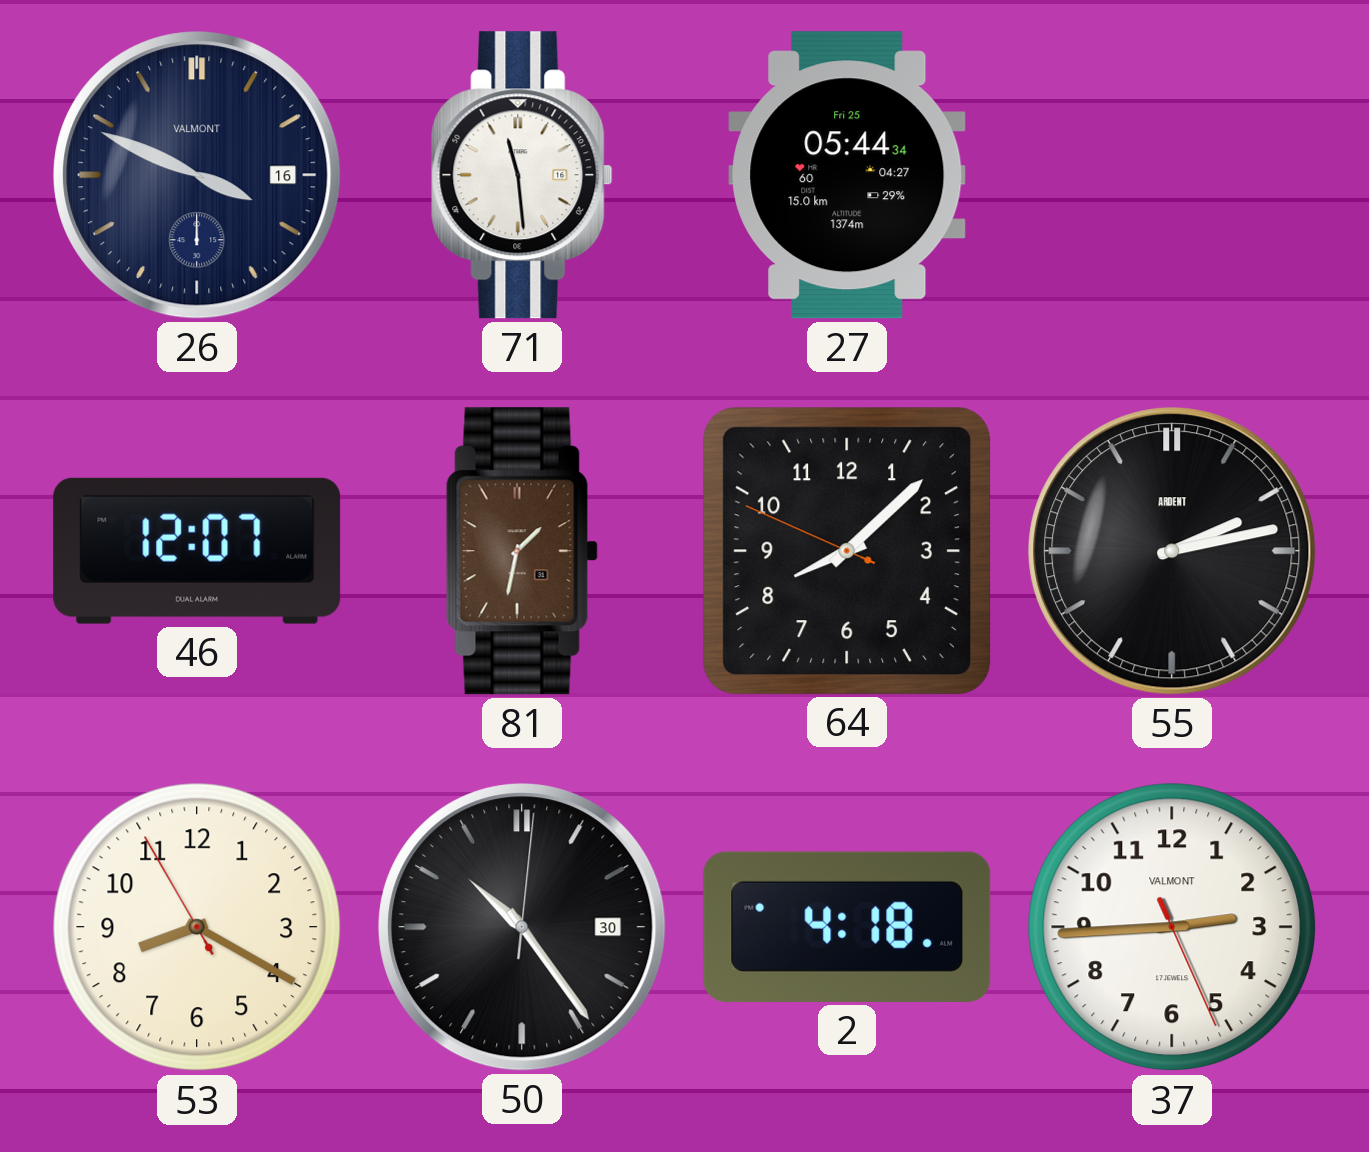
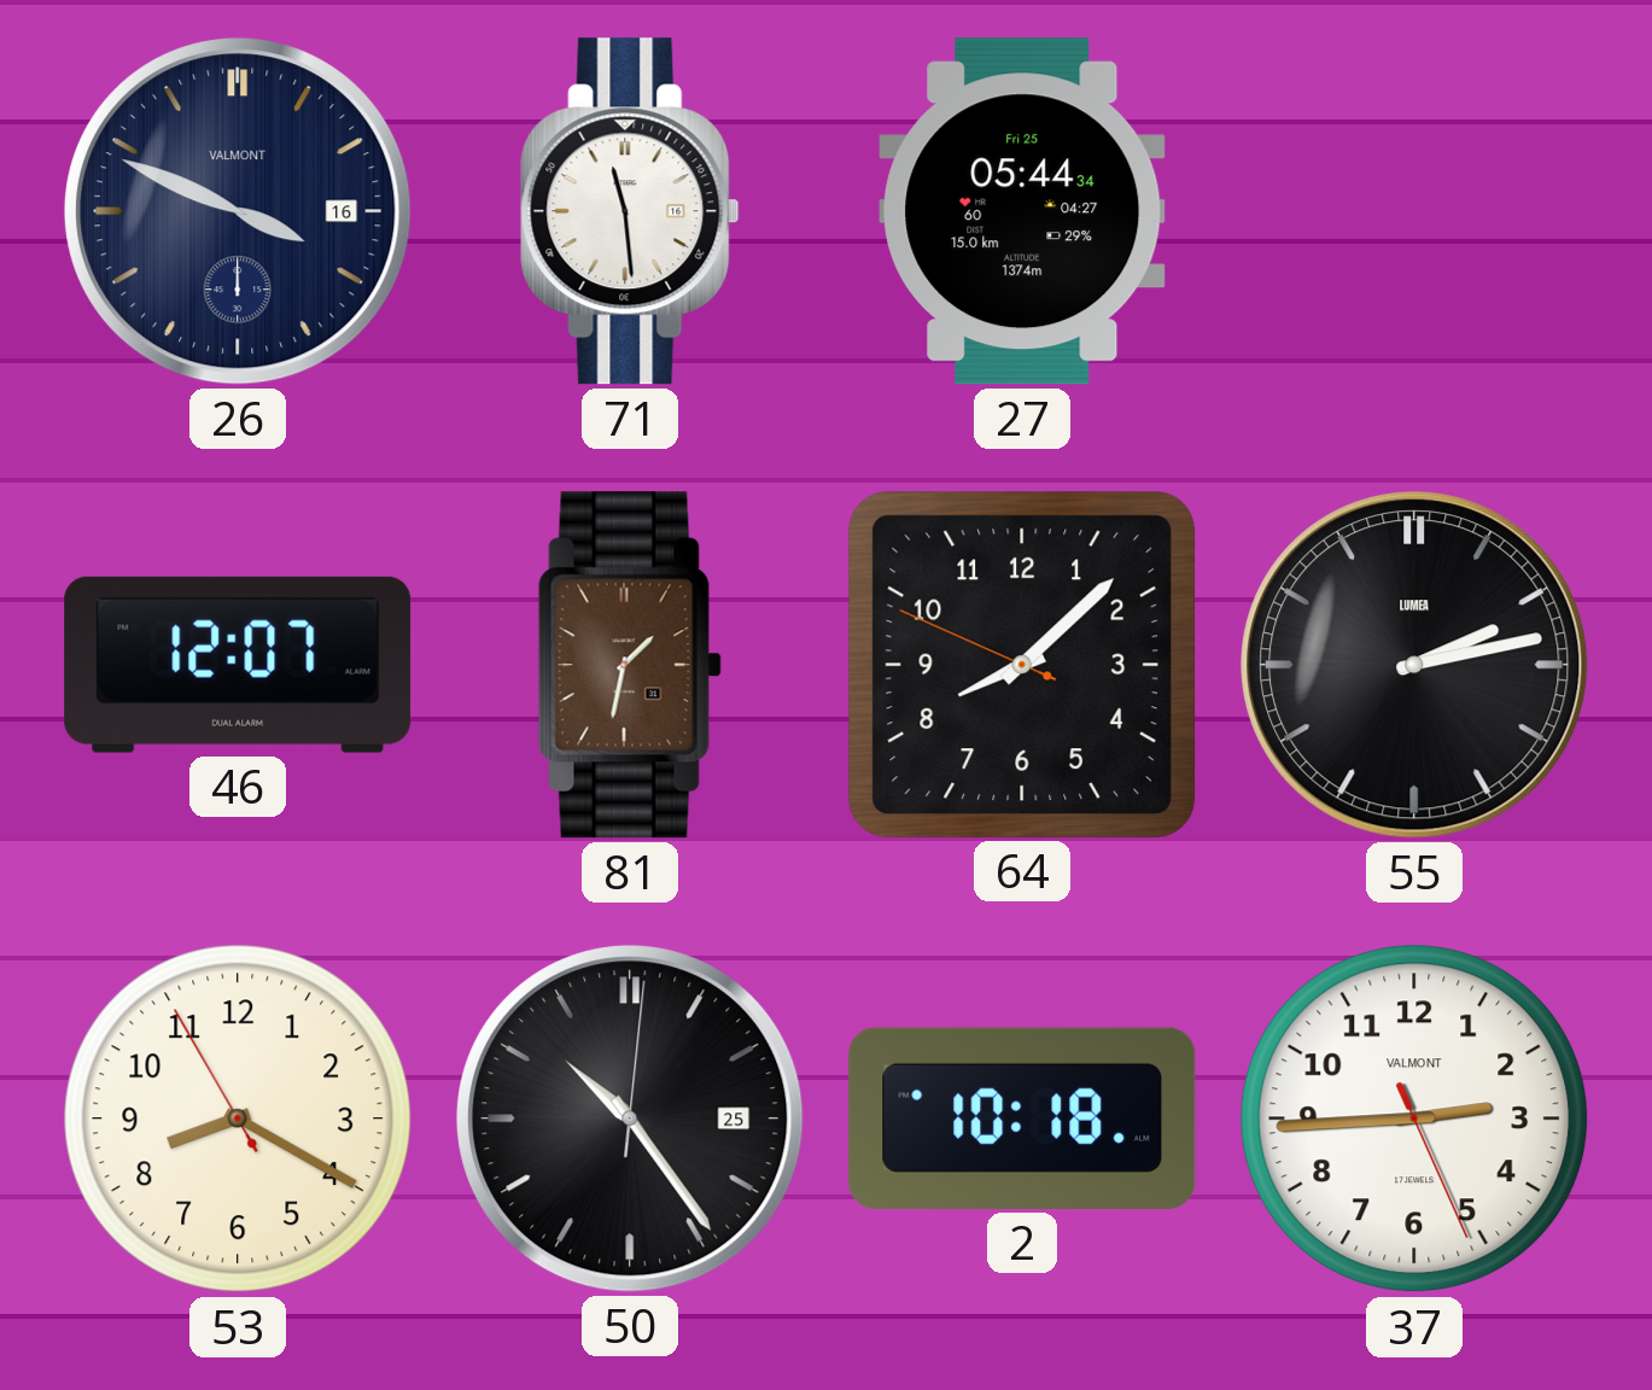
55 brand: ARDENT -> LUMEA (1414, 665)
50 date: 30 -> 25 (630, 1119)
2: 4:18 -> 10:18 (1022, 1119)
